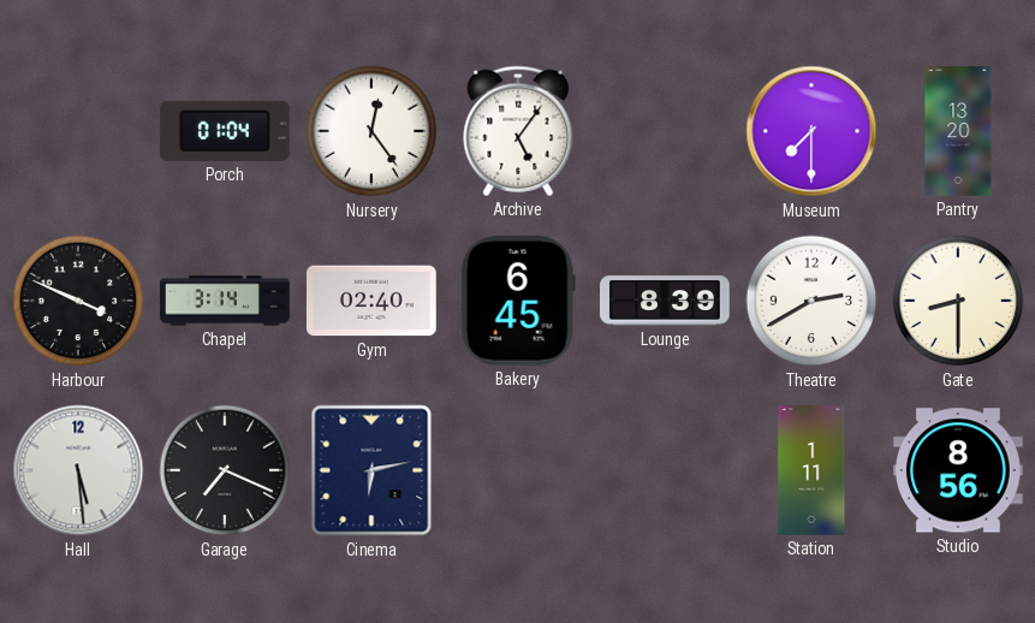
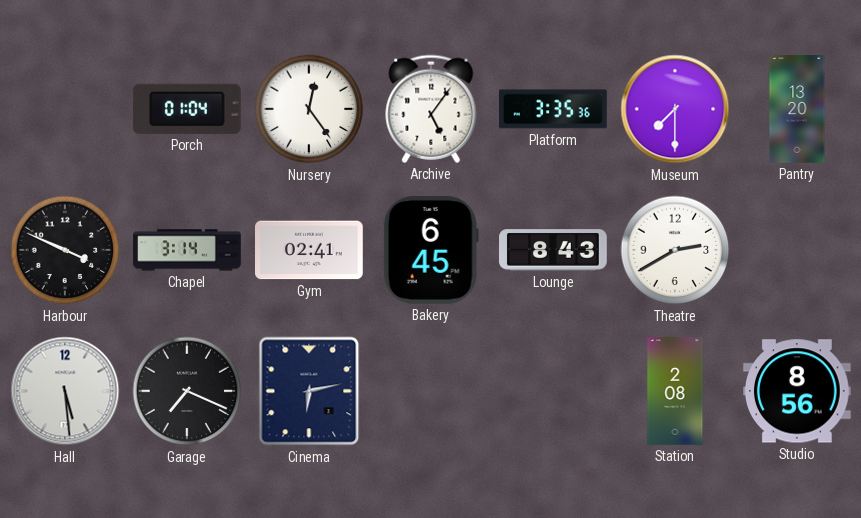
Platform: none -> 3:35 (554, 109)
Gym: 02:40 -> 02:41 (310, 250)
Lounge: 8:39 -> 8:43 (554, 250)
Gate: 8:30 -> none (958, 301)
Station: 1:11 -> 2:08 (675, 391)
